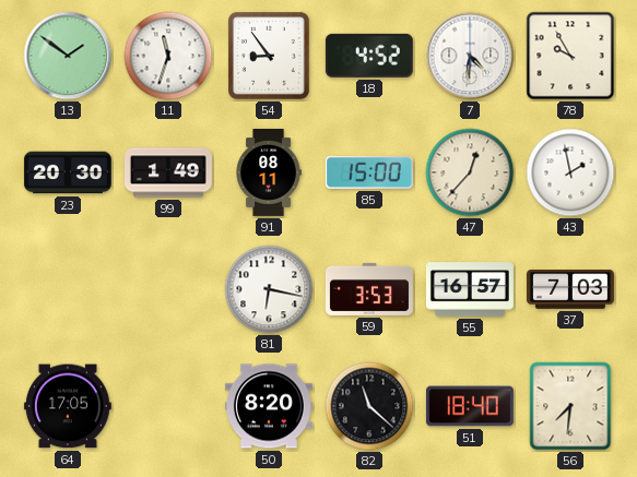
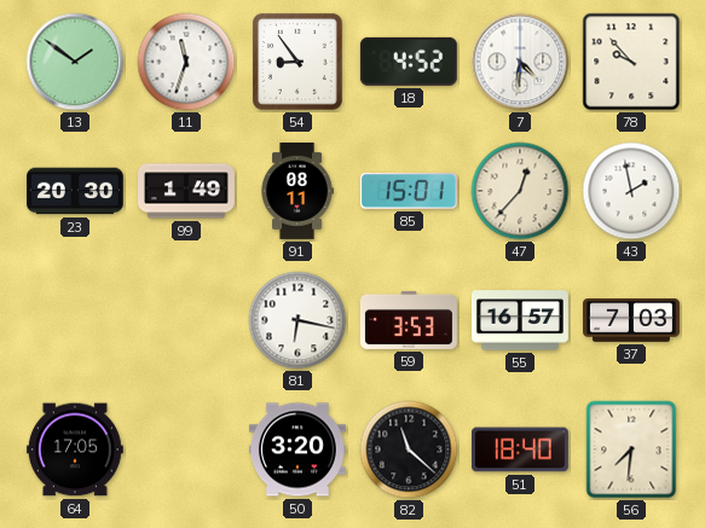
78: 9:55 -> 9:53 (631, 62)
85: 15:00 -> 15:01 (409, 191)
50: 8:20 -> 3:20 (297, 449)
